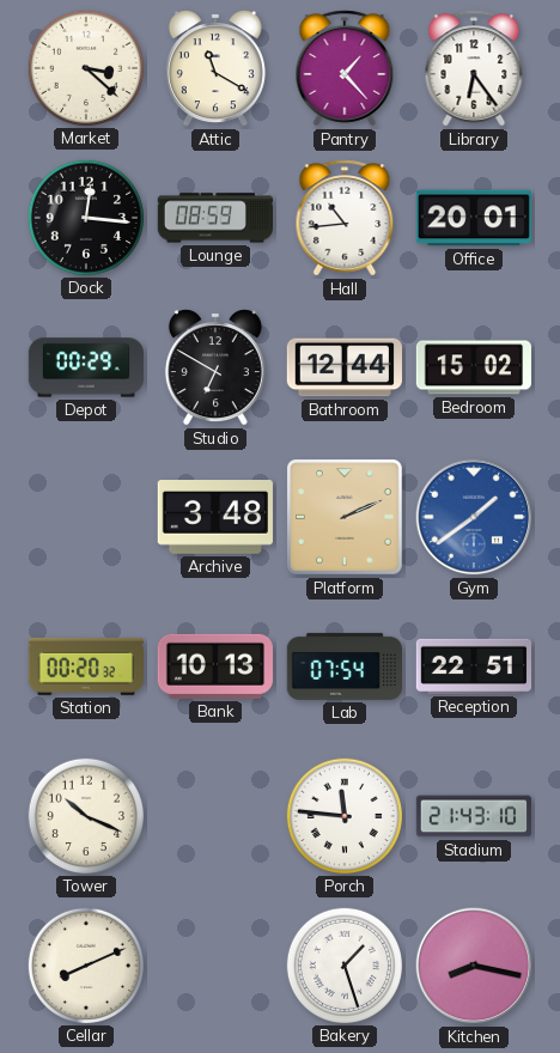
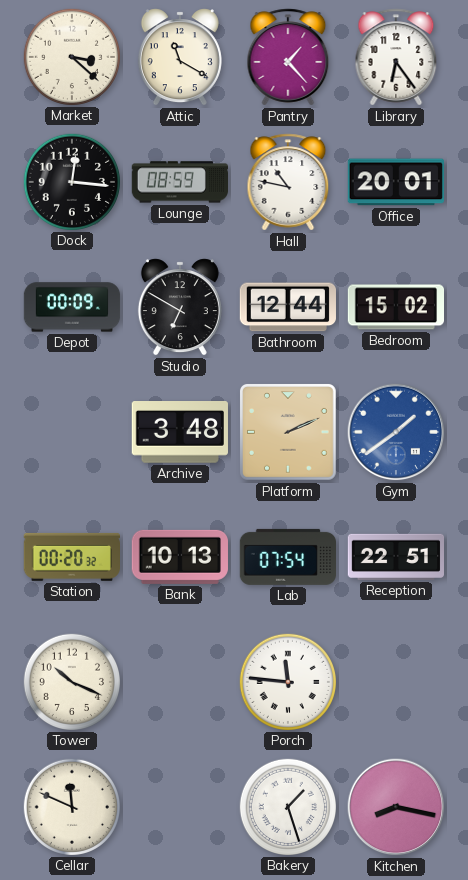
Hall: 10:44 -> 10:47 (288, 182)
Depot: 00:29 -> 00:09 (72, 307)
Stadium: 21:43 -> none (474, 816)
Cellar: 8:11 -> 11:49 (71, 806)
